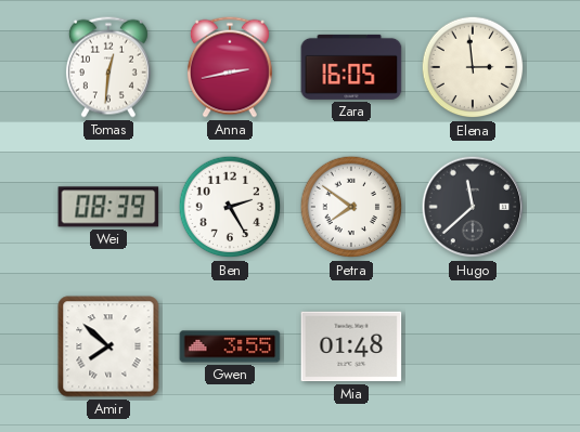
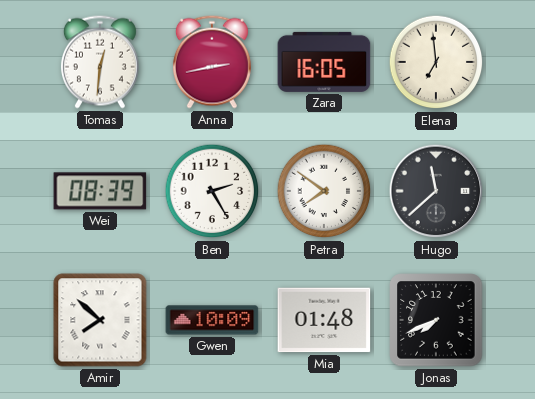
Elena: 2:59 -> 6:59 (436, 62)
Gwen: 3:55 -> 10:09 (212, 320)
Jonas: none -> 7:41 (436, 320)
